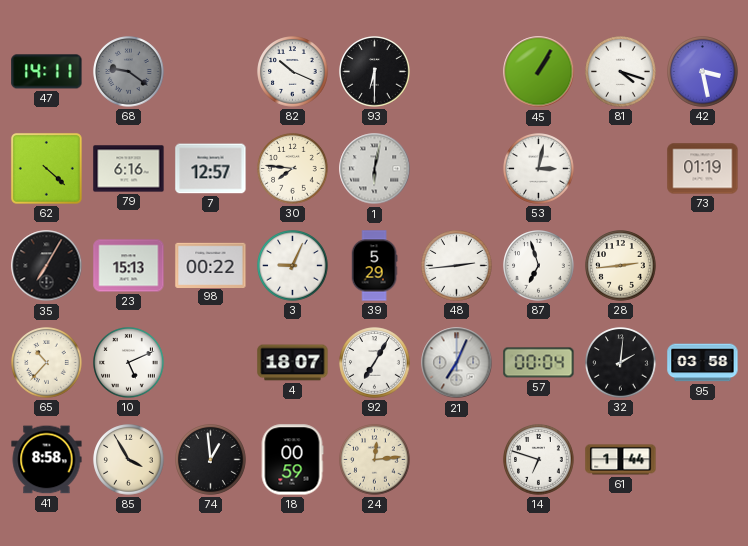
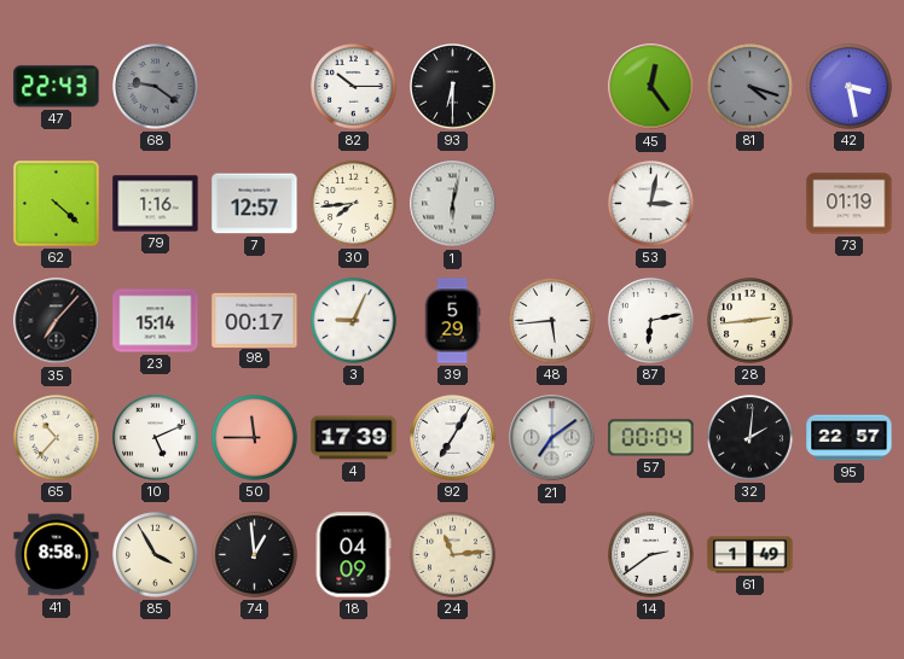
47: 14:11 -> 22:43 (57, 87)
82: 10:19 -> 10:15 (354, 87)
45: 1:05 -> 12:24 (651, 87)
81 dial: white -> grey (751, 87)
79: 6:16 -> 1:16 (156, 204)
30: 7:46 -> 7:44 (354, 204)
35: 7:05 -> 7:07 (57, 321)
23: 15:13 -> 15:14 (156, 321)
98: 00:22 -> 00:17 (255, 320)
48: 2:44 -> 5:44 (552, 321)
87: 6:57 -> 6:13 (651, 321)
50: none -> 11:45 (255, 438)
4: 18:07 -> 17:39 (354, 438)
21: 7:04 -> 7:09 (552, 438)
95: 03:58 -> 22:57 (850, 438)
18: 00:59 -> 04:09 (353, 555)
24: 12:14 -> 11:14 (453, 555)
14: 6:48 -> 2:39 (651, 555)
61: 1:44 -> 1:49 (751, 555)
